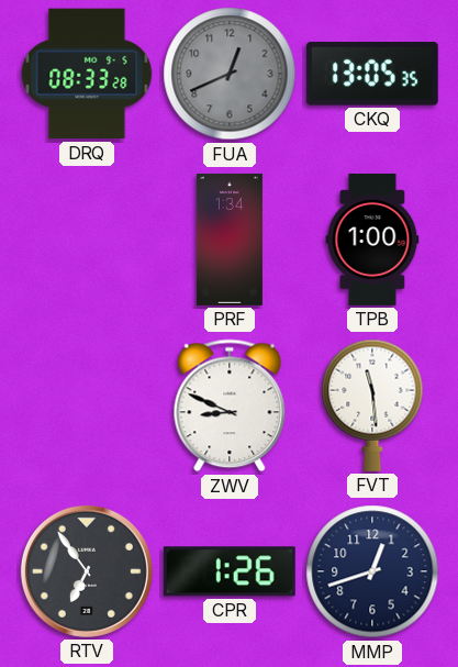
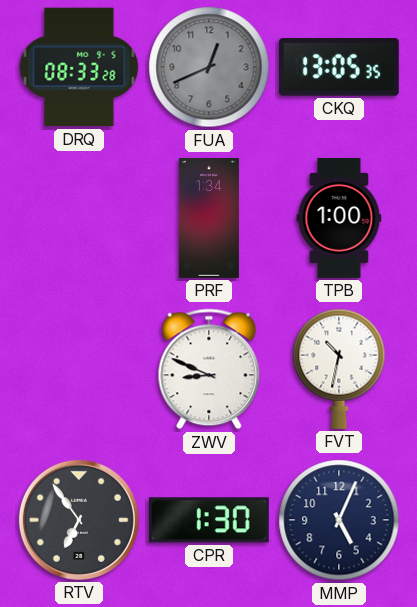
FVT: 11:29 -> 10:32 (339, 369)
CPR: 1:26 -> 1:30 (209, 520)
MMP: 12:42 -> 5:04 (339, 520)
